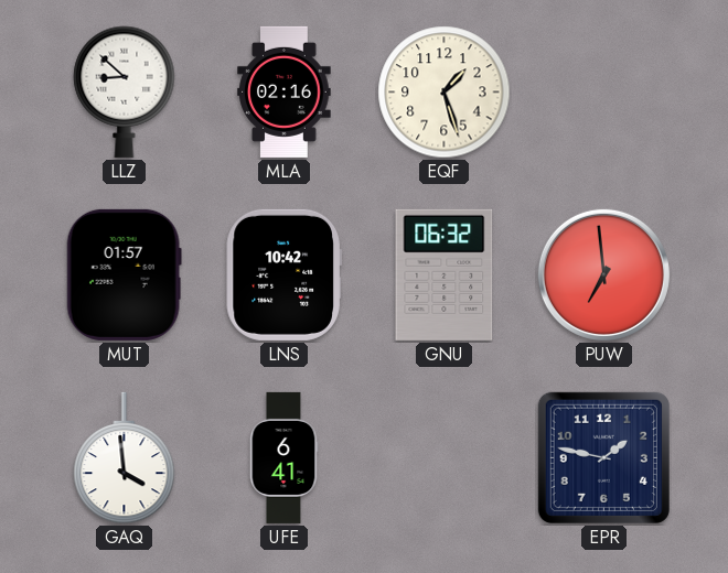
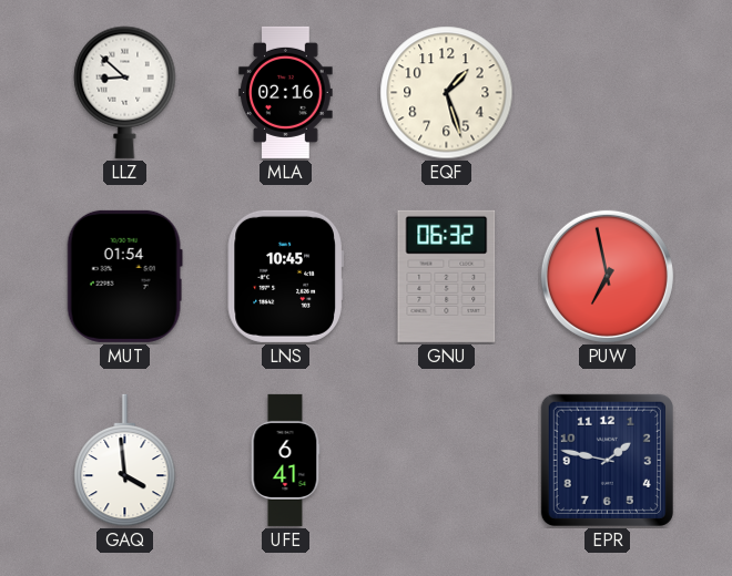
MUT: 01:57 -> 01:54 (124, 276)
LNS: 10:42 -> 10:45 (285, 276)
PUW: 6:59 -> 6:58 (607, 276)
